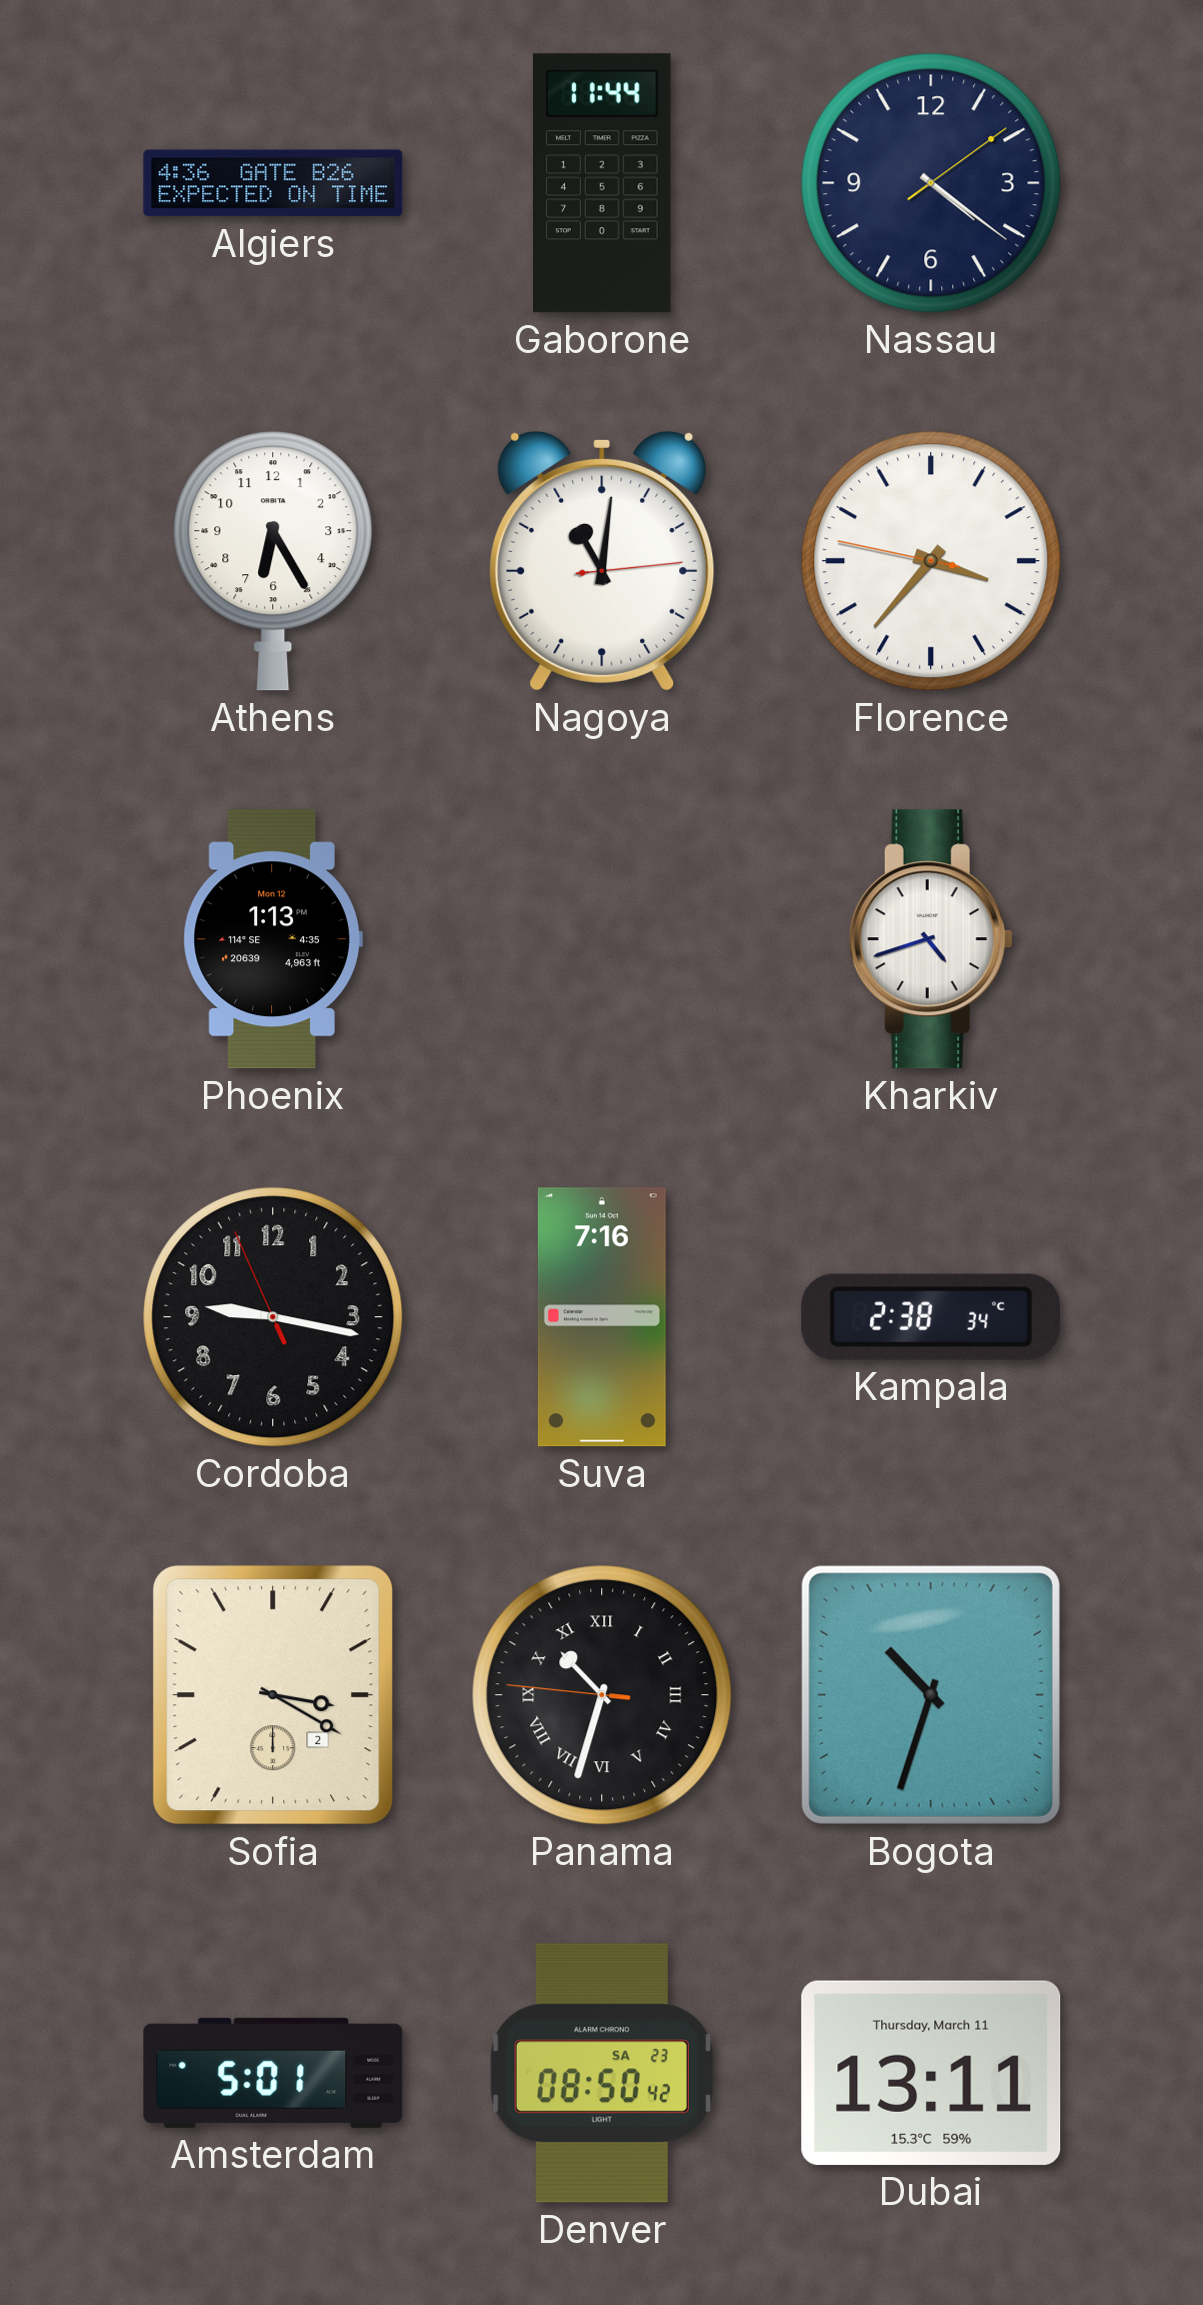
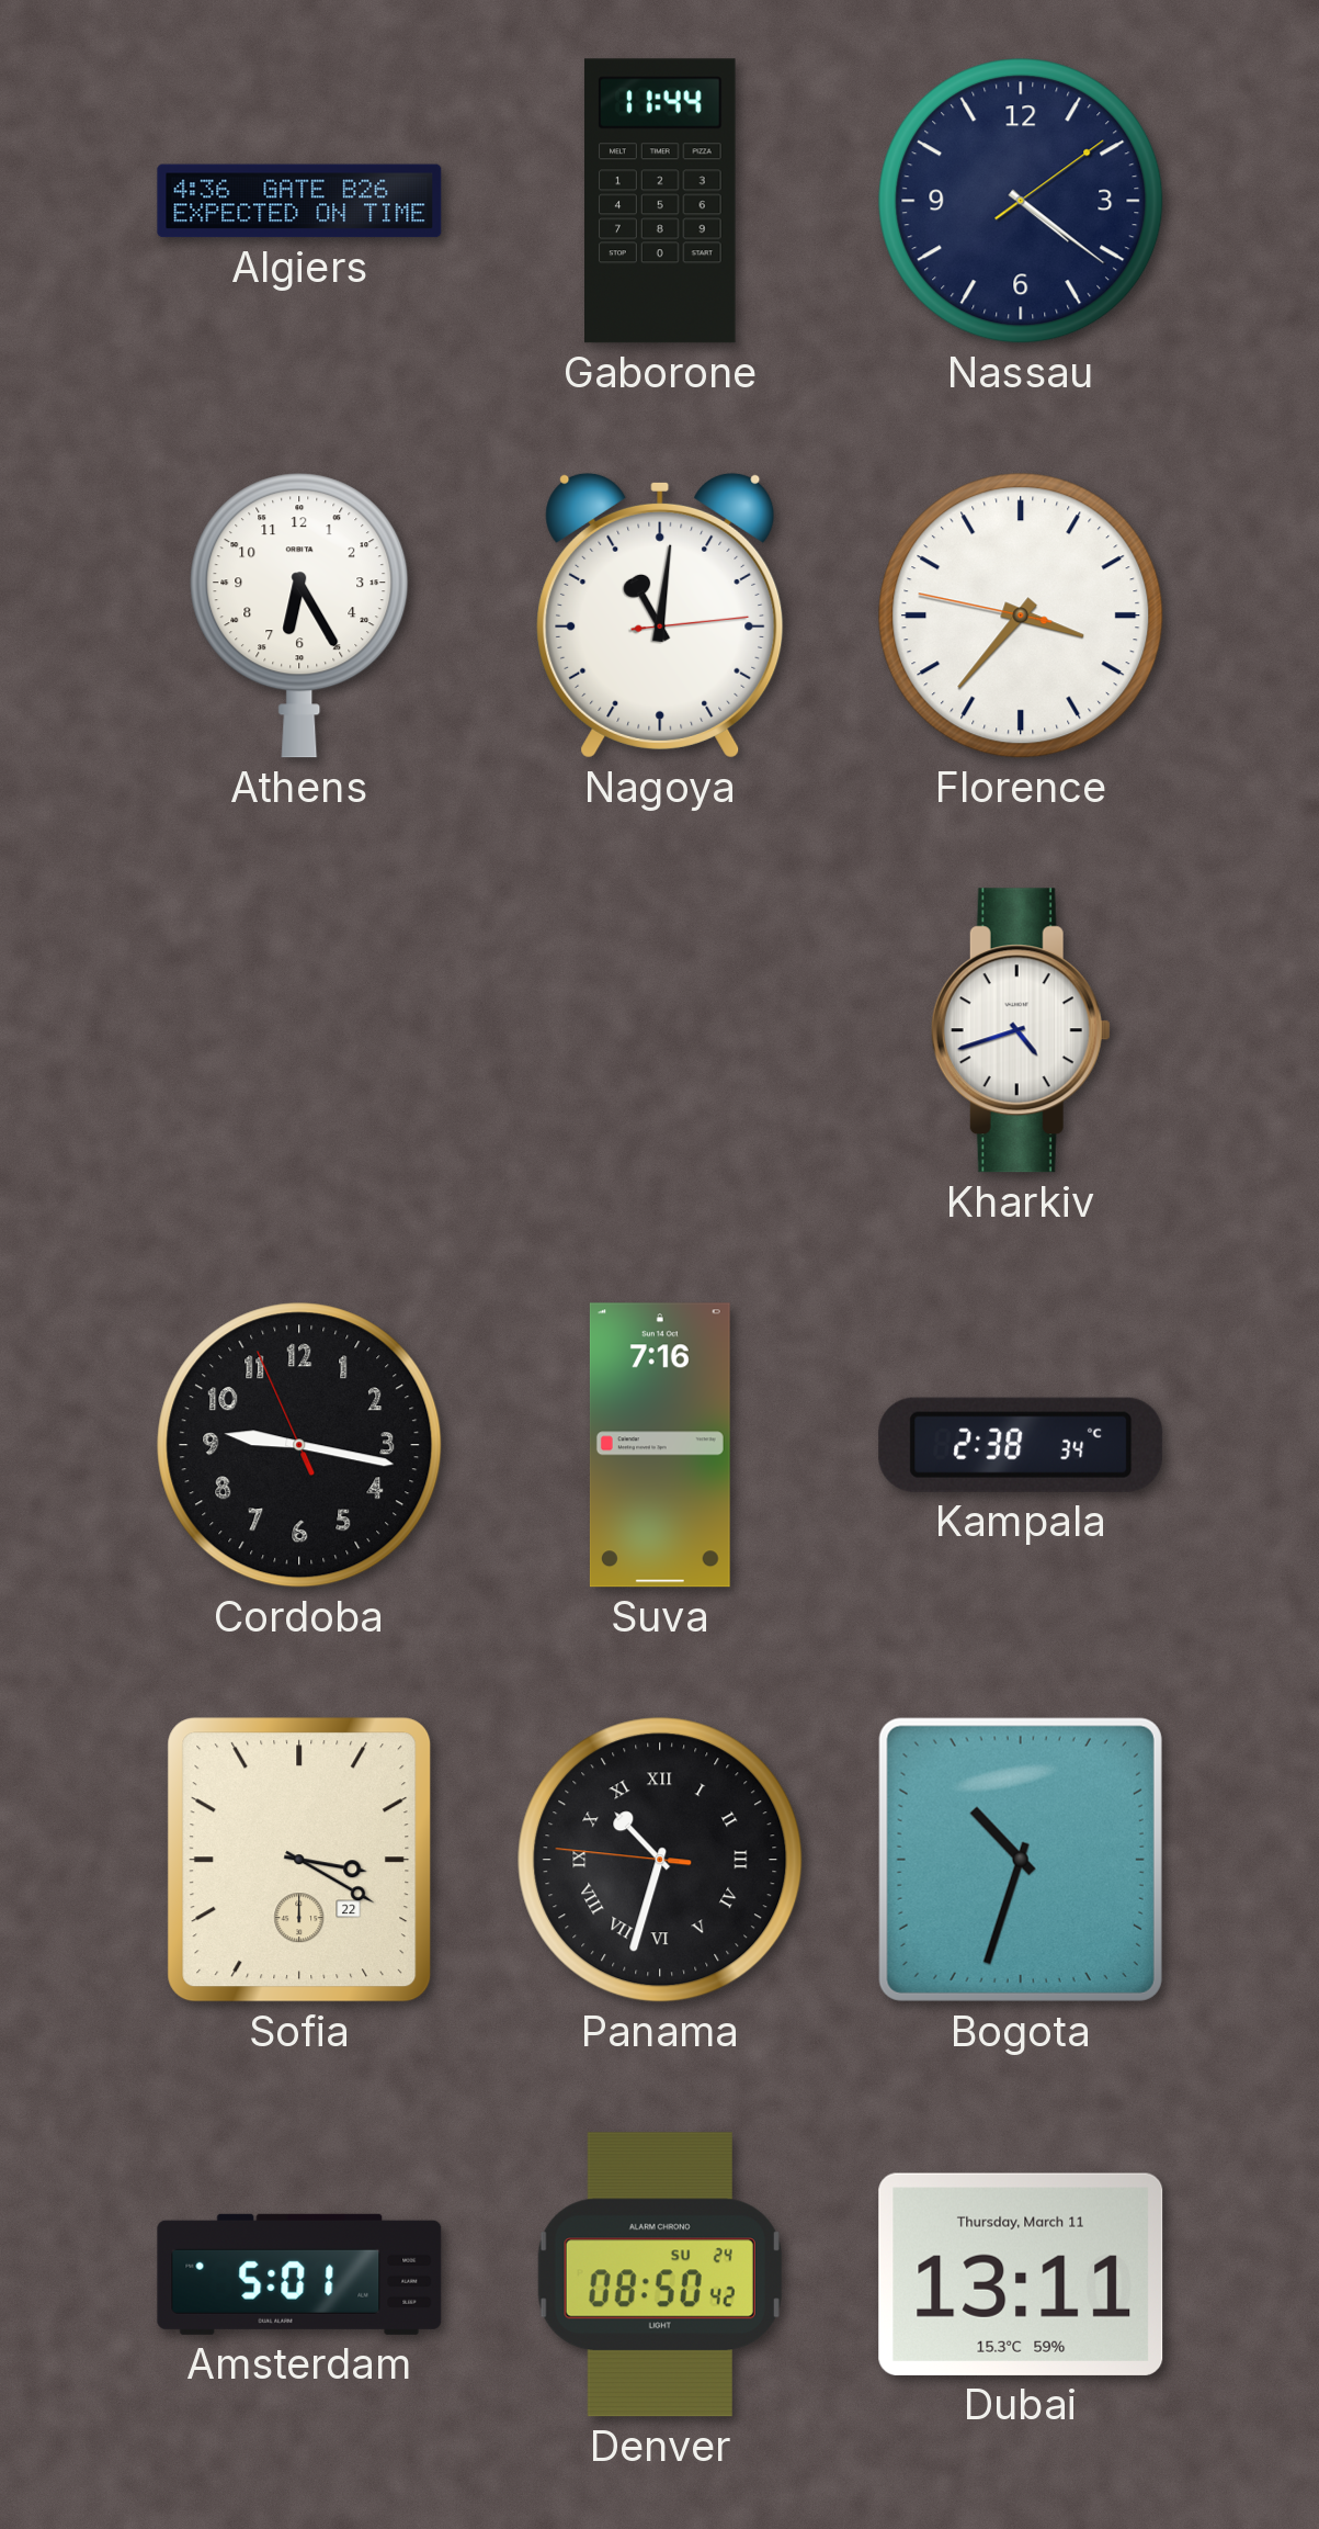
Phoenix: 1:13 -> none (273, 939)
Sofia date: 2 -> 22 (299, 1860)
Denver date: SA 23 -> SU 24 (660, 2274)
